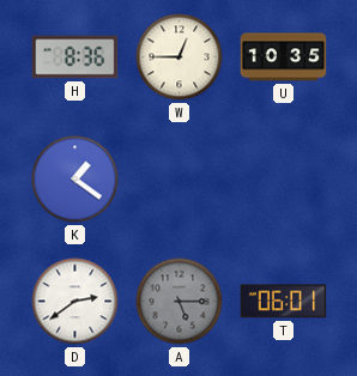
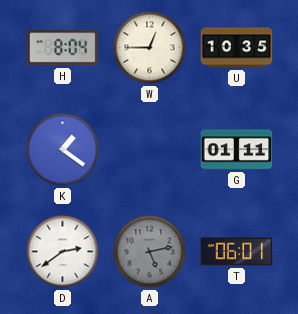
H: 8:36 -> 8:04 (63, 48)
G: none -> 01:11 (237, 150)
A: 5:15 -> 5:13 (150, 252)
